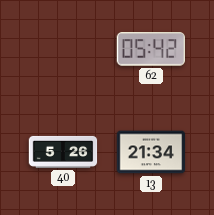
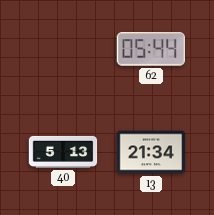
62: 05:42 -> 05:44 (151, 49)
40: 5:26 -> 5:13 (63, 152)
